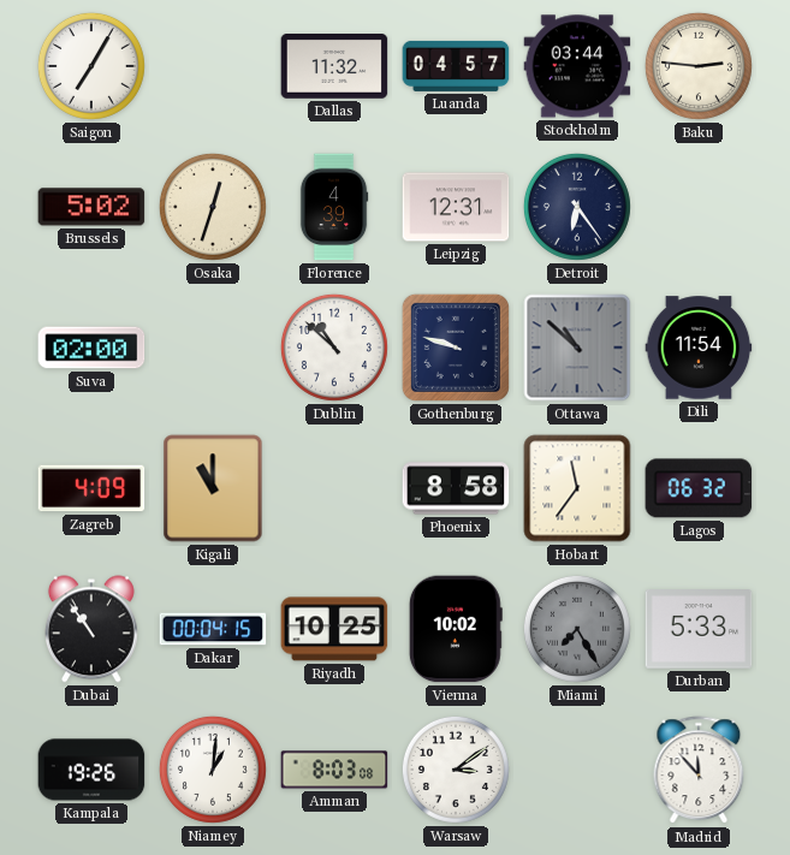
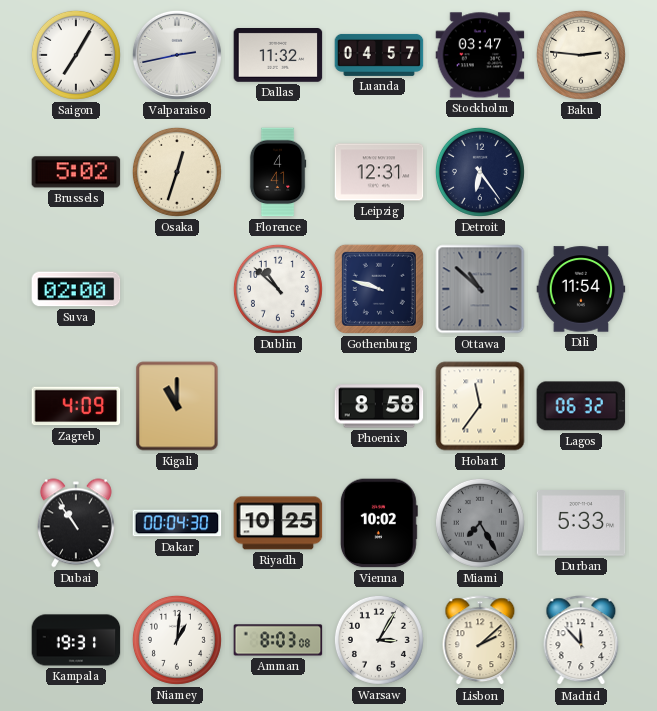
Valparaiso: none -> 2:43 (177, 55)
Stockholm: 03:44 -> 03:47 (480, 55)
Florence: 4:39 -> 4:41 (278, 172)
Dakar: 00:04:15 -> 00:04:30 (177, 523)
Kampala: 19:26 -> 19:31 (76, 640)
Warsaw: 3:09 -> 3:05 (379, 640)
Lisbon: none -> 2:08 (480, 641)
